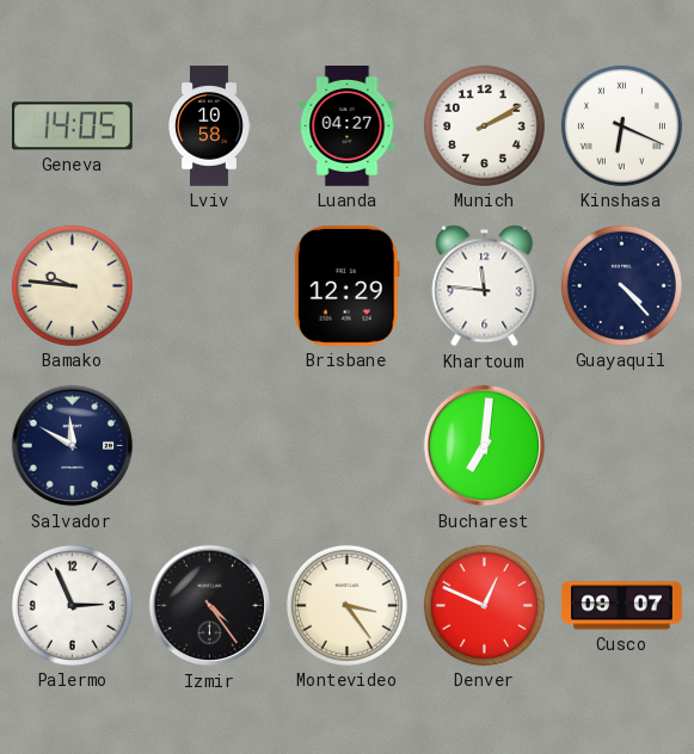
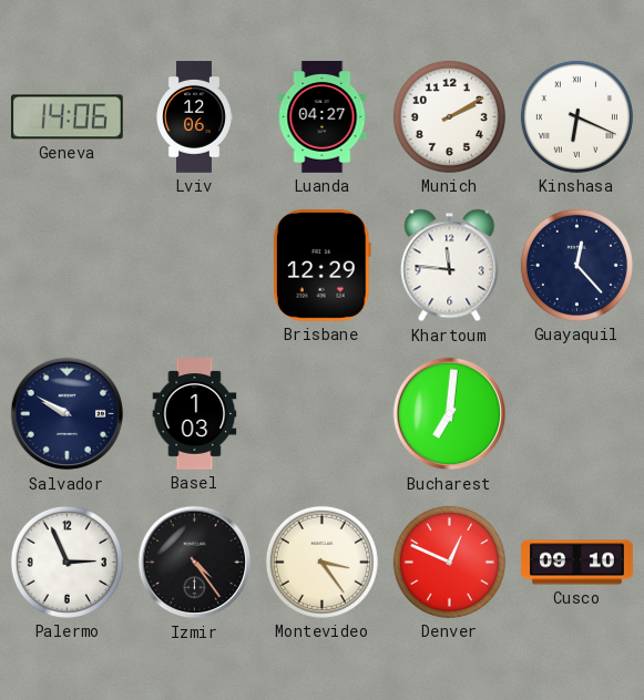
Geneva: 14:05 -> 14:06 (67, 117)
Lviv: 10:58 -> 12:06 (194, 117)
Bamako: 9:46 -> none (72, 285)
Guayaquil: 4:23 -> 12:23 (576, 265)
Salvador: 11:50 -> 9:50 (68, 414)
Basel: none -> 1:03 (195, 414)
Cusco: 09:07 -> 09:10 (577, 563)
